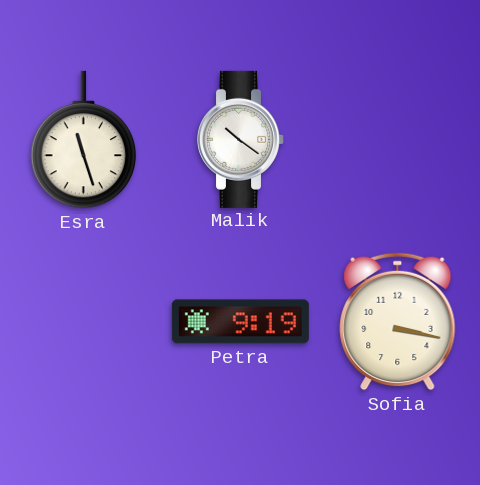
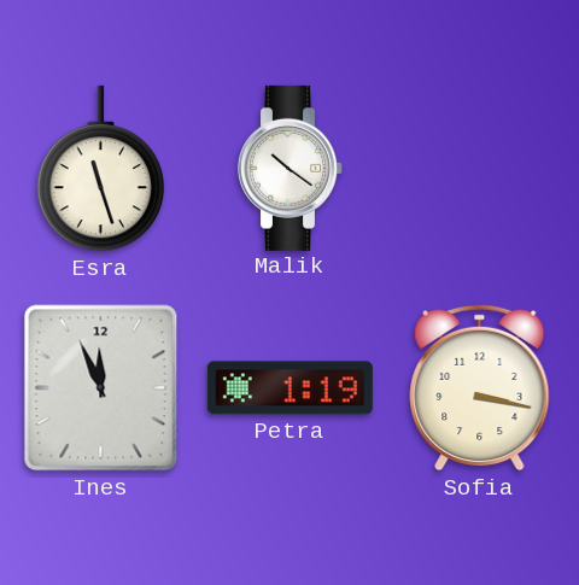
Ines: none -> 11:56 (101, 388)
Petra: 9:19 -> 1:19 (289, 388)
